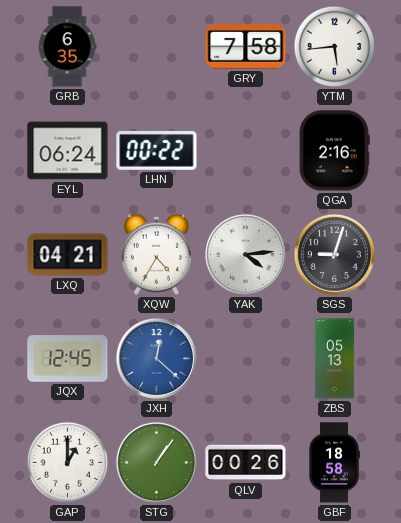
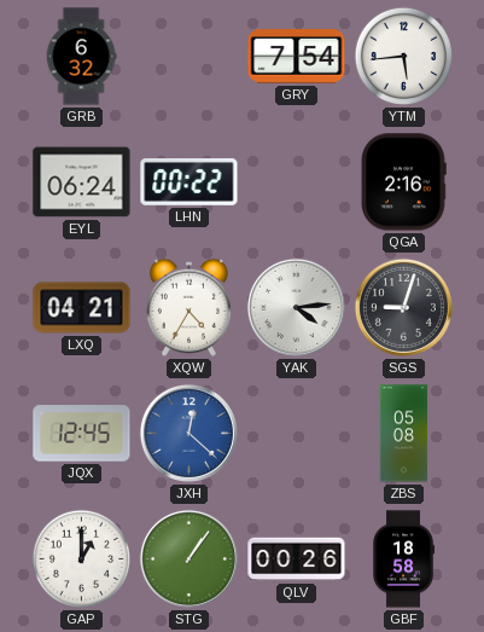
GRB: 6:35 -> 6:32 (81, 57)
GRY: 7:58 -> 7:54 (297, 57)
ZBS: 05:13 -> 05:08 (404, 434)
